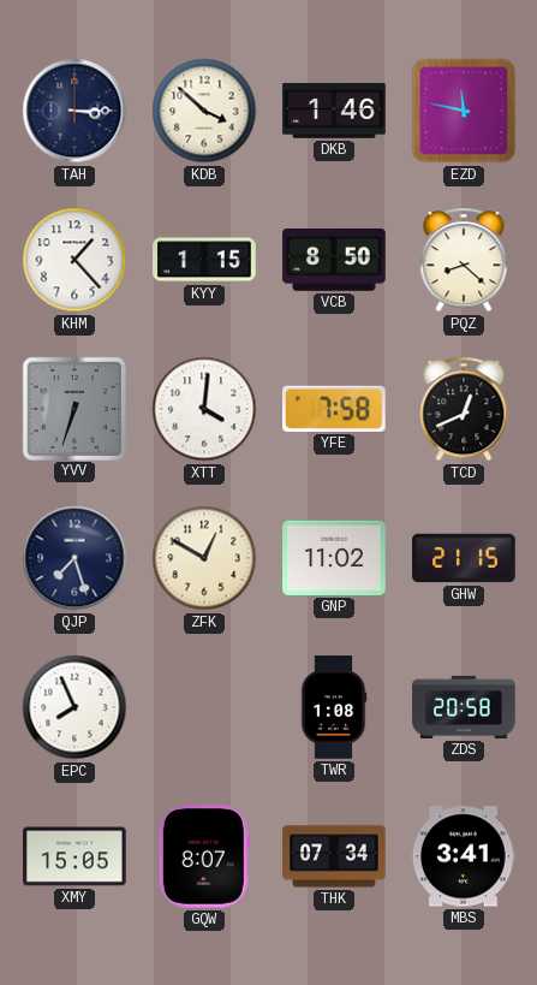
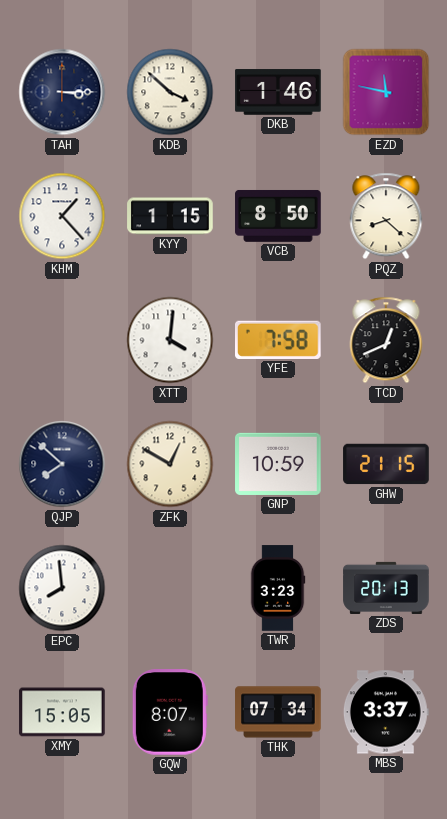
YVV: 6:33 -> none (73, 408)
QJP: 7:27 -> 7:52 (62, 464)
GNP: 11:02 -> 10:59 (278, 464)
EPC: 7:56 -> 7:59 (62, 588)
TWR: 1:08 -> 3:23 (278, 588)
ZDS: 20:58 -> 20:13 (386, 588)
MBS: 3:41 -> 3:37 (386, 712)
